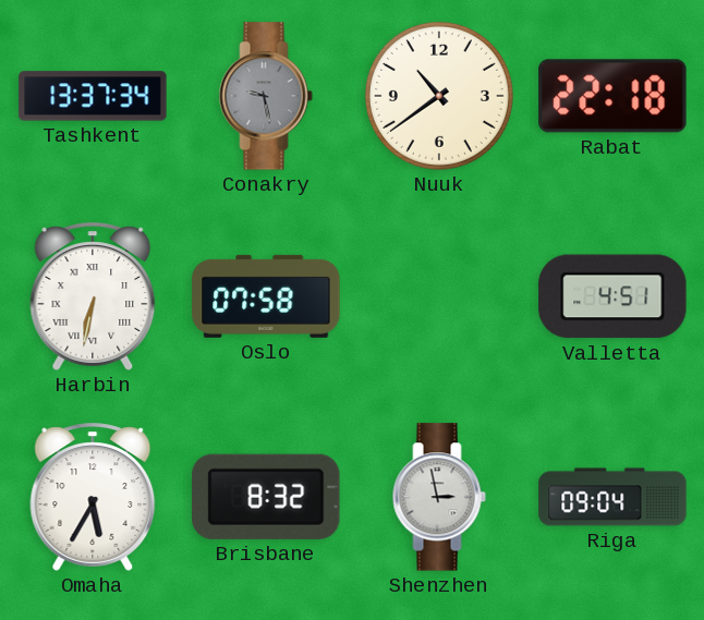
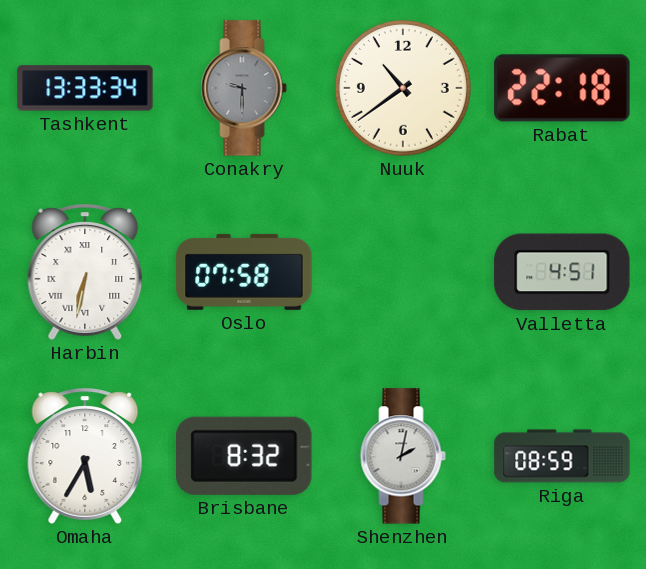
Tashkent: 13:37 -> 13:33 (85, 88)
Conakry: 9:28 -> 9:30 (244, 88)
Shenzhen: 2:58 -> 2:02 (403, 456)
Riga: 09:04 -> 08:59 (562, 456)
